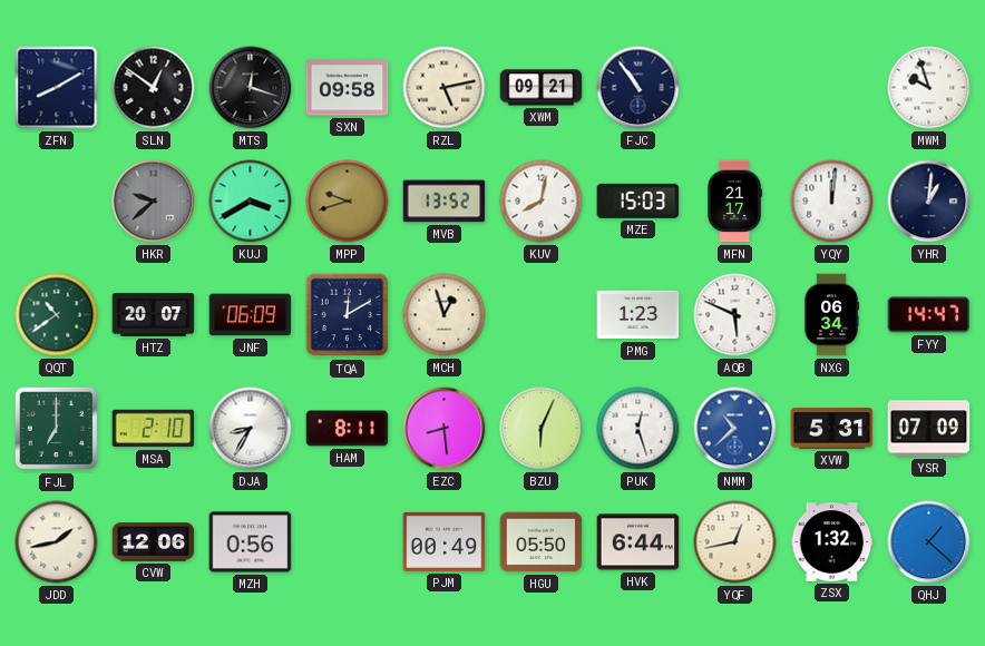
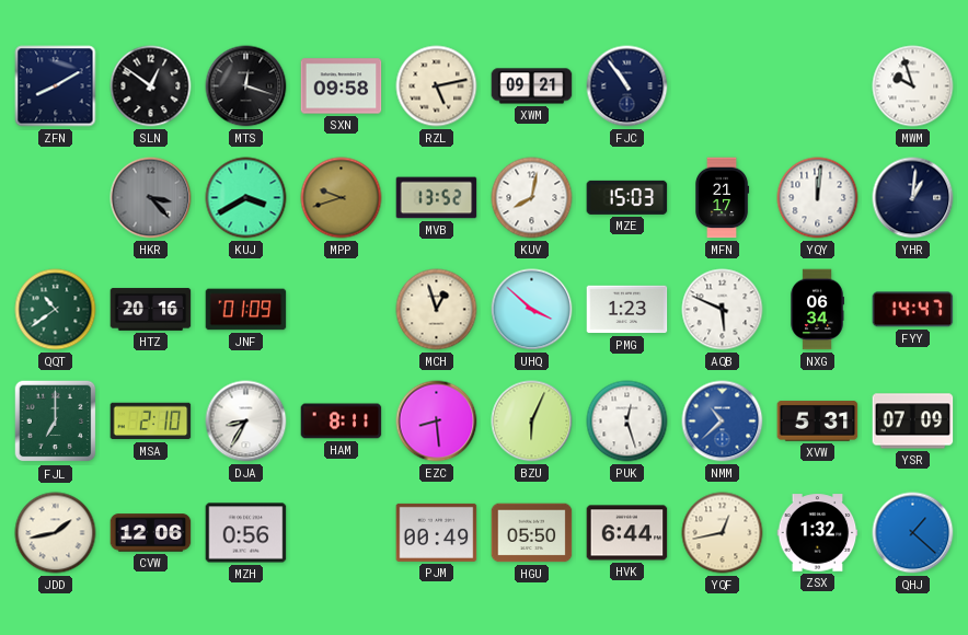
HKR: 9:38 -> 3:23 (151, 198)
HTZ: 20:07 -> 20:16 (151, 310)
JNF: 06:09 -> 01:09 (246, 310)
TQA: 12:10 -> none (348, 315)
UHQ: none -> 3:52 (532, 310)
